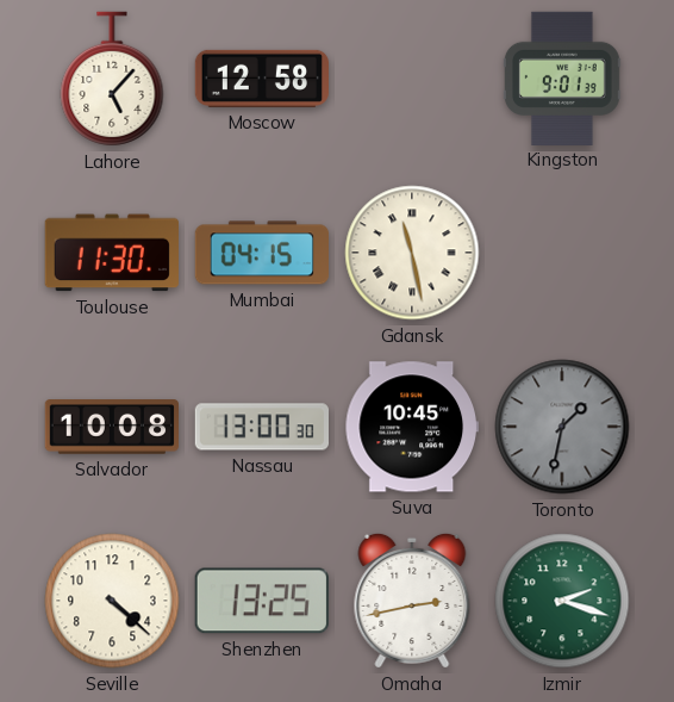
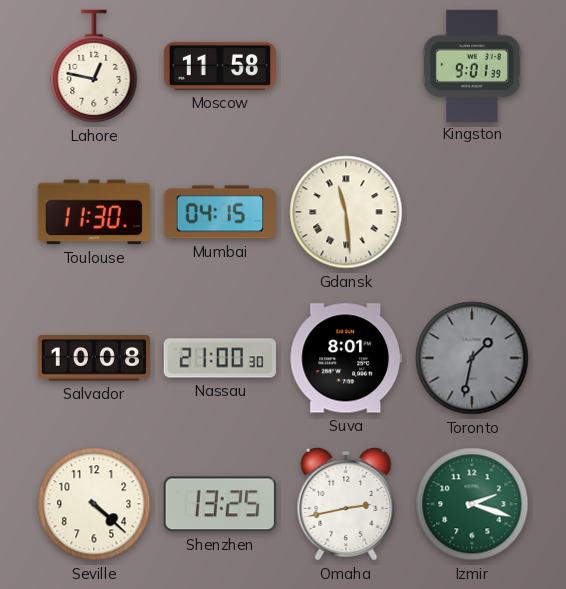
Lahore: 5:07 -> 12:47 (94, 66)
Moscow: 12:58 -> 11:58 (219, 66)
Gdansk: 11:28 -> 11:29 (346, 212)
Nassau: 13:00 -> 21:00 (219, 358)
Suva: 10:45 -> 8:01 (346, 358)
